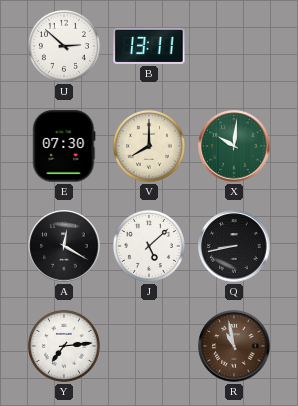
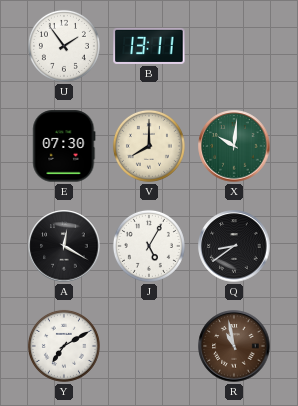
U: 2:52 -> 1:54 (64, 46)
J: 5:08 -> 5:05 (149, 246)
Q: 8:43 -> 8:39 (234, 246)
Y: 7:14 -> 7:10 (64, 346)
